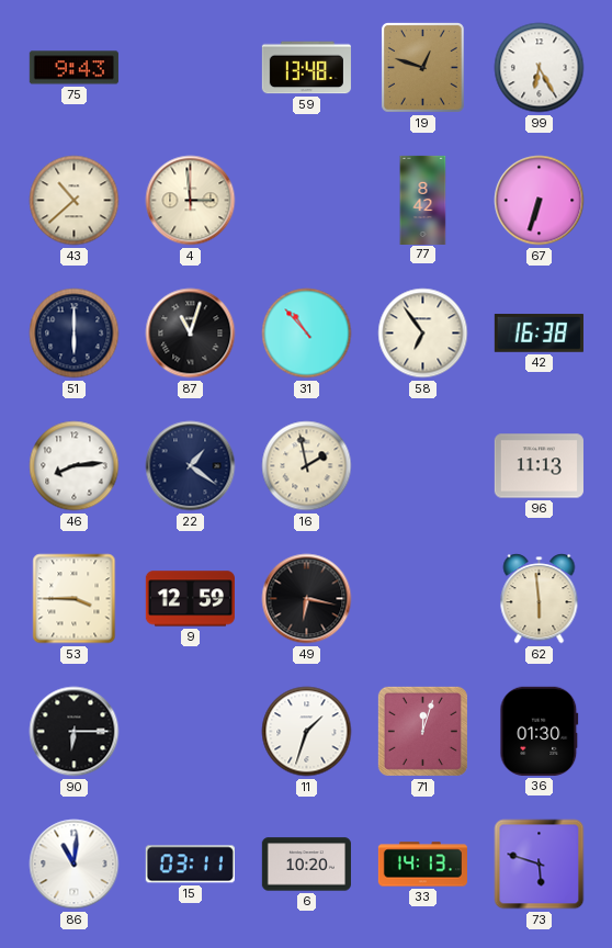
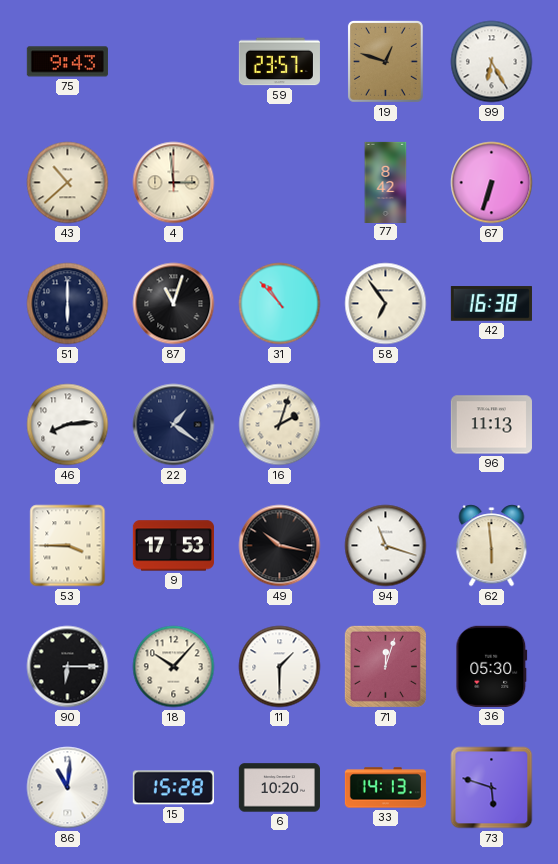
59: 13:48 -> 23:57 (279, 62)
16: 1:58 -> 2:03 (280, 425)
9: 12:59 -> 17:53 (173, 546)
49: 6:17 -> 10:17 (280, 546)
94: none -> 11:18 (386, 546)
18: none -> 10:07 (174, 667)
11: 1:33 -> 1:30 (280, 667)
36: 01:30 -> 05:30 (492, 666)
15: 03:11 -> 15:28 (173, 788)
